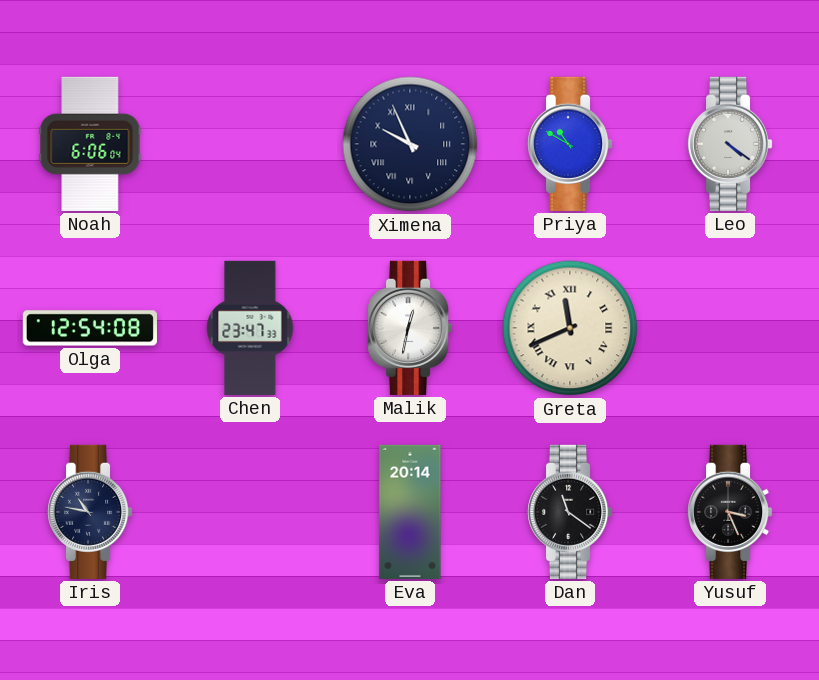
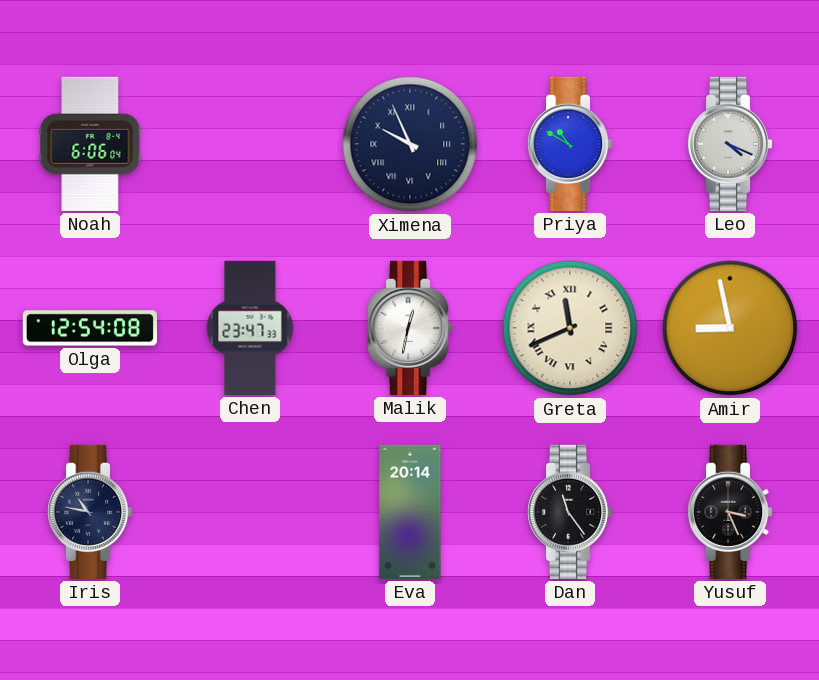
Leo: 4:21 -> 4:19 (730, 144)
Amir: none -> 8:58 (730, 328)
Dan: 11:21 -> 11:24 (570, 512)
